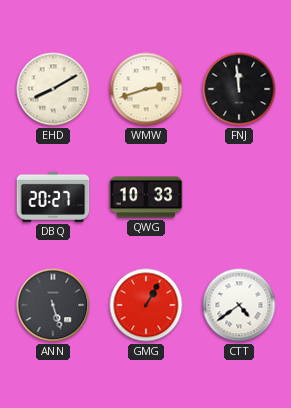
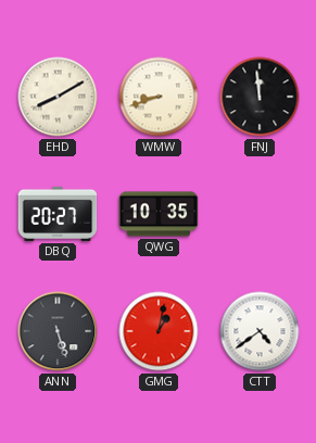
WMW: 2:42 -> 8:42 (159, 97)
QWG: 10:33 -> 10:35 (159, 214)
GMG: 1:05 -> 1:02 (159, 331)
